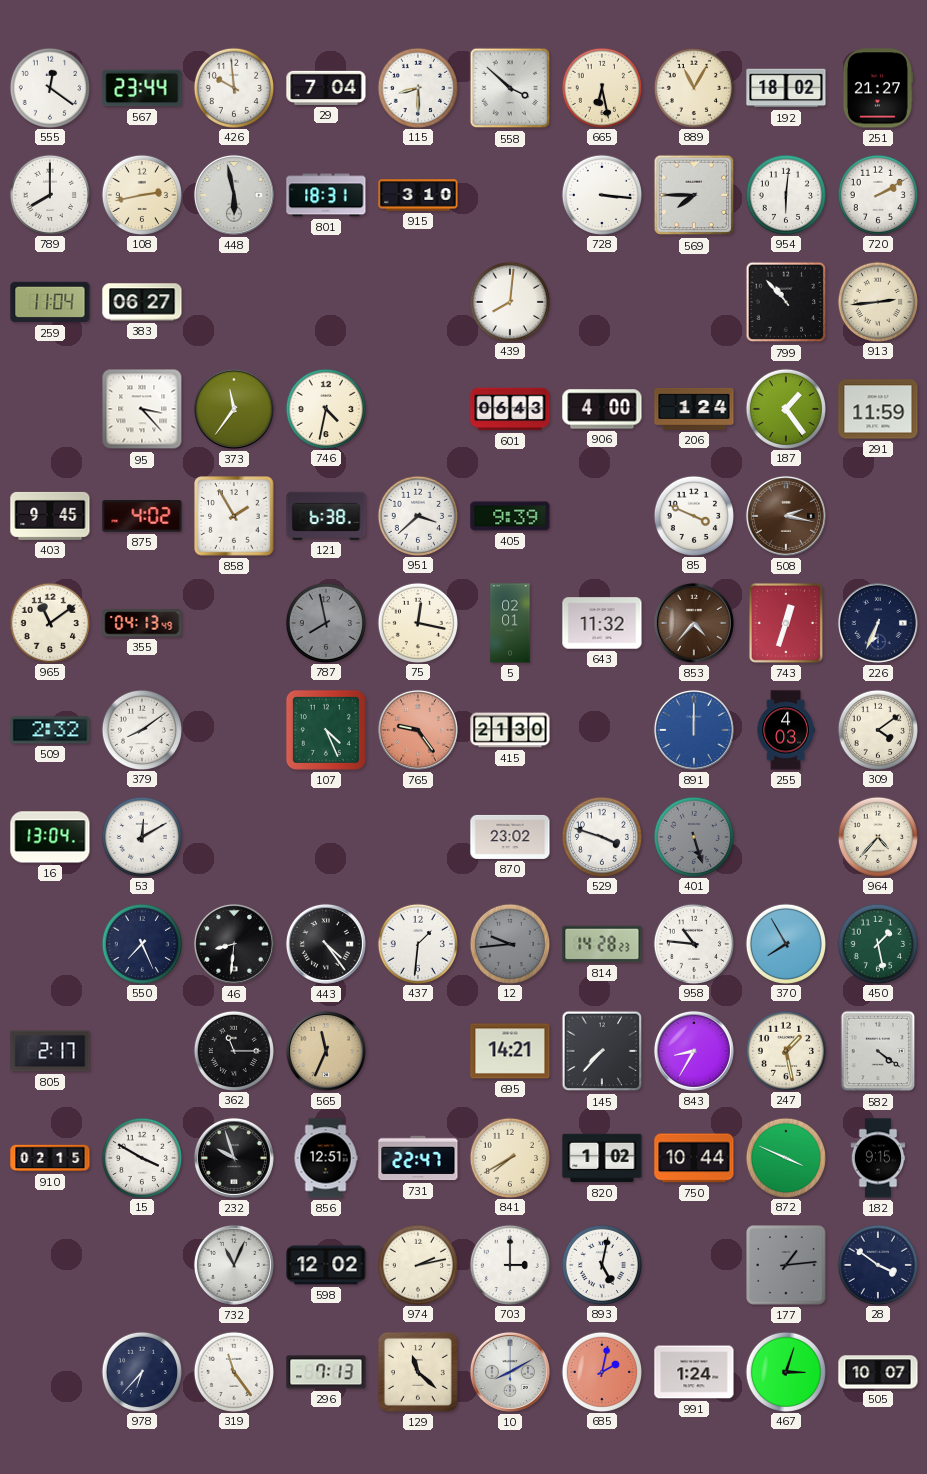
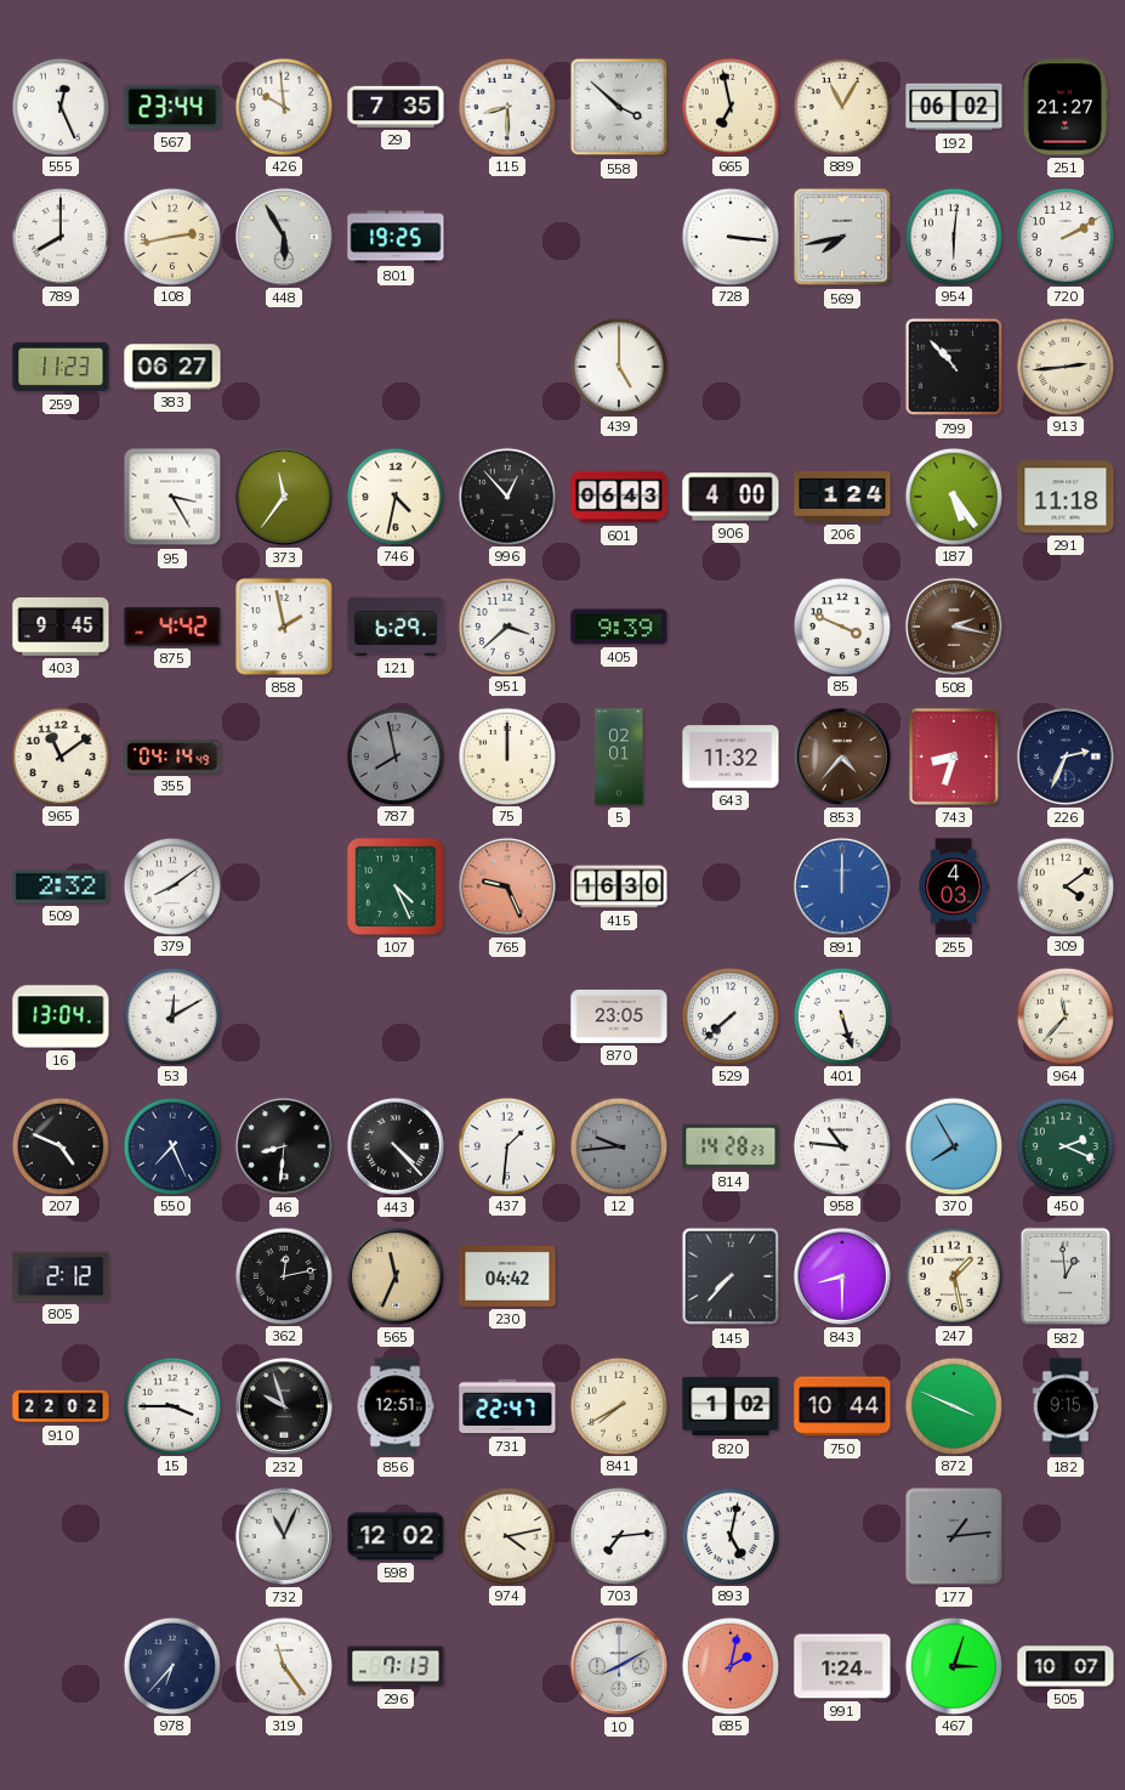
555: 12:21 -> 12:26 (59, 106)
29: 7:04 -> 7:35 (396, 107)
665: 6:28 -> 6:58 (729, 106)
192: 18:02 -> 06:02 (954, 107)
448: 5:58 -> 5:55 (284, 237)
801: 18:31 -> 19:25 (396, 237)
915: 3:10 -> none (418, 195)
569: 7:45 -> 7:43 (842, 237)
259: 11:04 -> 11:23 (61, 367)
439: 8:01 -> 5:00 (618, 366)
95: 3:23 -> 3:25 (172, 497)
996: none -> 12:53 (506, 495)
187: 1:24 -> 5:24 (953, 495)
291: 11:59 -> 11:18 (1066, 497)
875: 4:02 -> 4:42 (172, 627)
858: 1:55 -> 1:58 (284, 627)
121: 6:38 -> 6:29 (396, 627)
355: 04:13 -> 04:14 (172, 757)
75: 12:17 -> 12:00 (506, 755)
743: 12:33 -> 8:33 (954, 757)
226: 6:34 -> 2:34 (1066, 757)
765: 9:24 -> 9:26 (507, 886)
415: 21:30 -> 16:30 (619, 886)
870: 23:02 -> 23:05 (619, 1016)
529: 3:48 -> 7:38 (729, 1015)
401 dial: grey -> white (841, 1015)
964: 4:37 -> 11:37 (1064, 1015)
207: none -> 4:49 (59, 1145)
443: 4:24 -> 4:23 (396, 1146)
450: 1:28 -> 2:19 (1064, 1145)
805: 2:17 -> 2:12 (61, 1276)
362: 11:15 -> 12:13 (283, 1275)
230: none -> 04:42 (507, 1276)
695: 14:21 -> none (510, 1051)
843: 8:35 -> 8:30 (842, 1276)
582: 4:21 -> 12:59 (1066, 1276)
910: 02:15 -> 22:02 (61, 1406)
15: 3:50 -> 3:45 (171, 1405)
974: 2:13 -> 4:13 (506, 1535)
703: 3:00 -> 7:14 (618, 1535)
28: 3:51 -> none (877, 1264)
129: 11:22 -> none (418, 1372)
